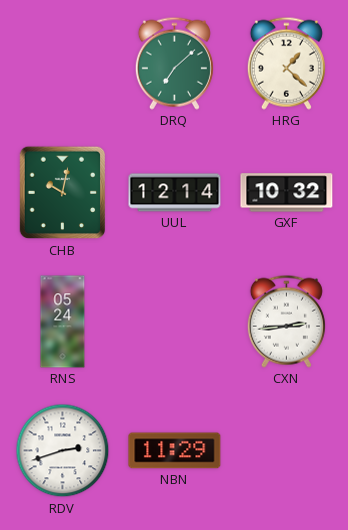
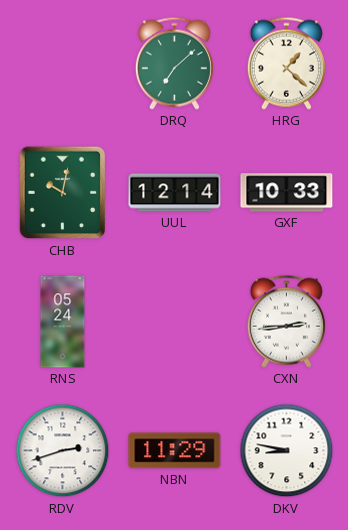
GXF: 10:32 -> 10:33 (287, 193)
DKV: none -> 8:47 (287, 451)
